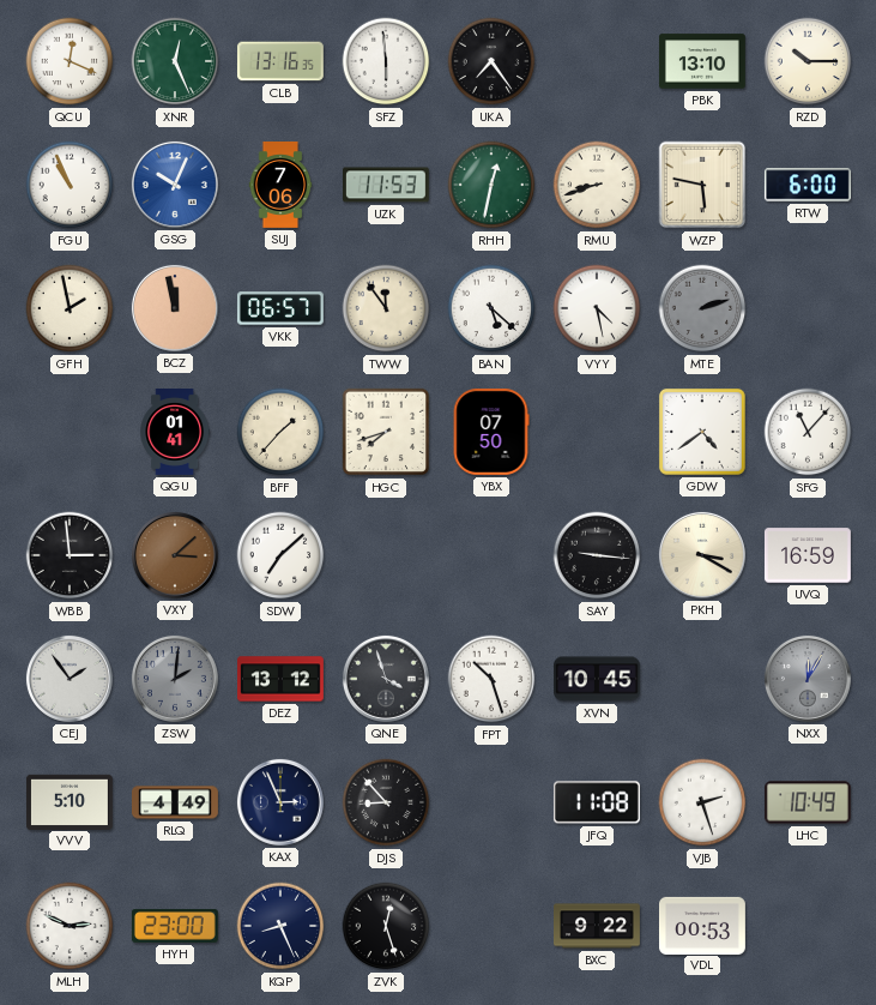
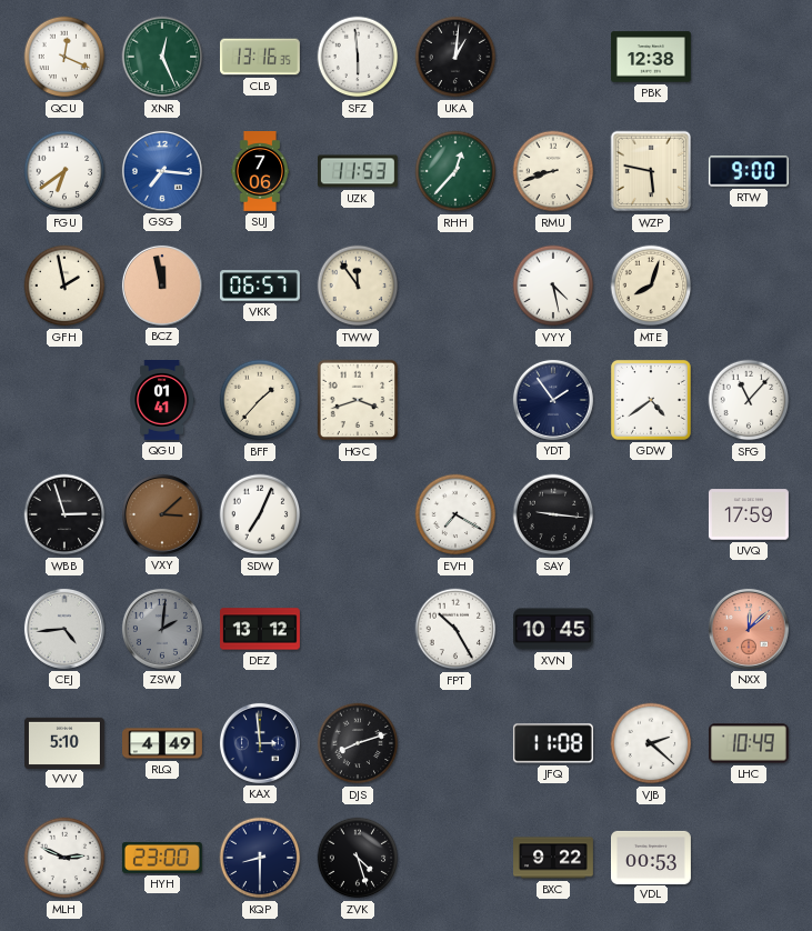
UKA: 7:24 -> 1:01 (455, 57)
PBK: 13:10 -> 12:38 (651, 57)
RZD: 10:15 -> none (808, 61)
FGU: 10:56 -> 6:39 (64, 171)
GSG: 10:04 -> 7:16 (162, 171)
RHH: 12:32 -> 12:37 (455, 171)
RTW: 6:00 -> 9:00 (749, 171)
BAN: 5:22 -> none (491, 308)
MTE: 2:12 -> 8:03 (651, 286)
MTE dial: grey -> cream (651, 286)
HGC: 7:42 -> 3:42 (358, 400)
YBX: 07:50 -> none (491, 432)
YDT: none -> 1:54 (553, 400)
WBB: 2:59 -> 2:57 (64, 514)
SDW: 7:08 -> 7:04 (260, 514)
EVH: none -> 7:20 (455, 514)
PKH: 3:20 -> none (702, 555)
UVQ: 16:59 -> 17:59 (749, 514)
CEJ: 1:54 -> 4:44 (64, 629)
QNE: 3:57 -> none (386, 679)
FPT: 10:27 -> 10:25 (455, 629)
NXX: 12:05 -> 12:08 (749, 629)
NXX dial: grey -> salmon (749, 629)
KAX: 2:56 -> 2:59 (260, 743)
DJS: 8:53 -> 8:12 (358, 743)
VJB: 2:27 -> 2:22 (651, 743)
KQP: 8:26 -> 8:30 (260, 858)
ZVK: 12:27 -> 4:27 (358, 858)
